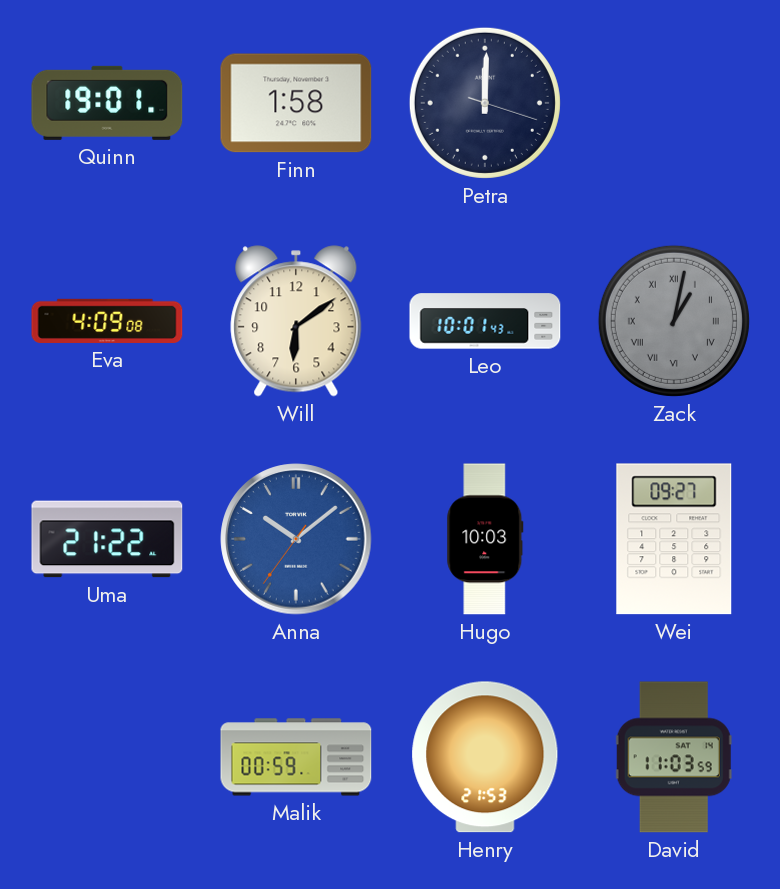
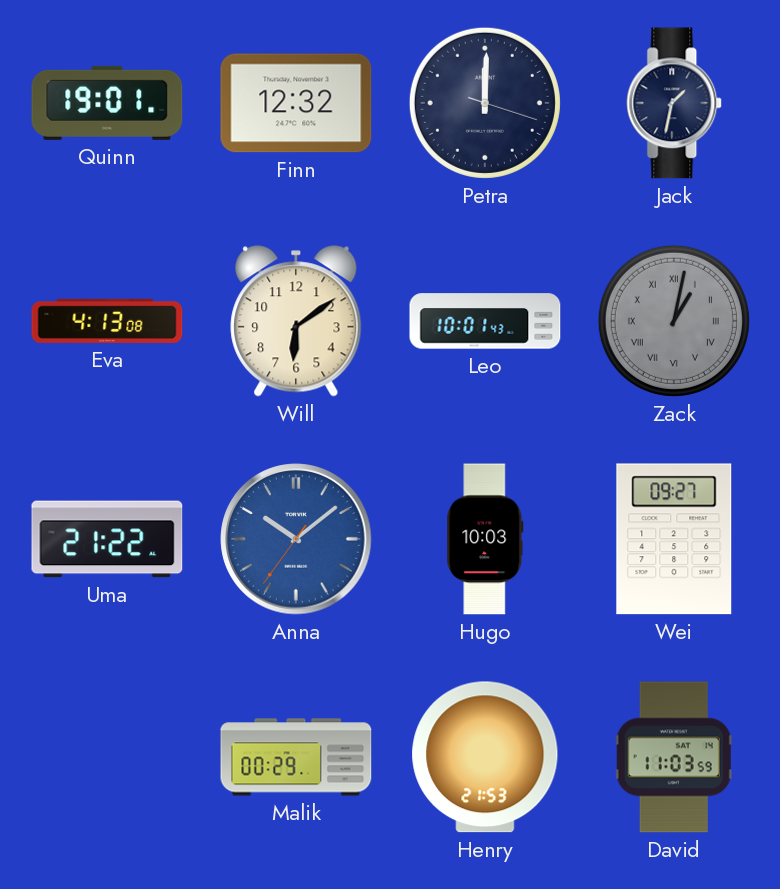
Finn: 1:58 -> 12:32 (296, 103)
Jack: none -> 1:32 (675, 103)
Eva: 4:09 -> 4:13 (107, 321)
Malik: 00:59 -> 00:29 (296, 757)
